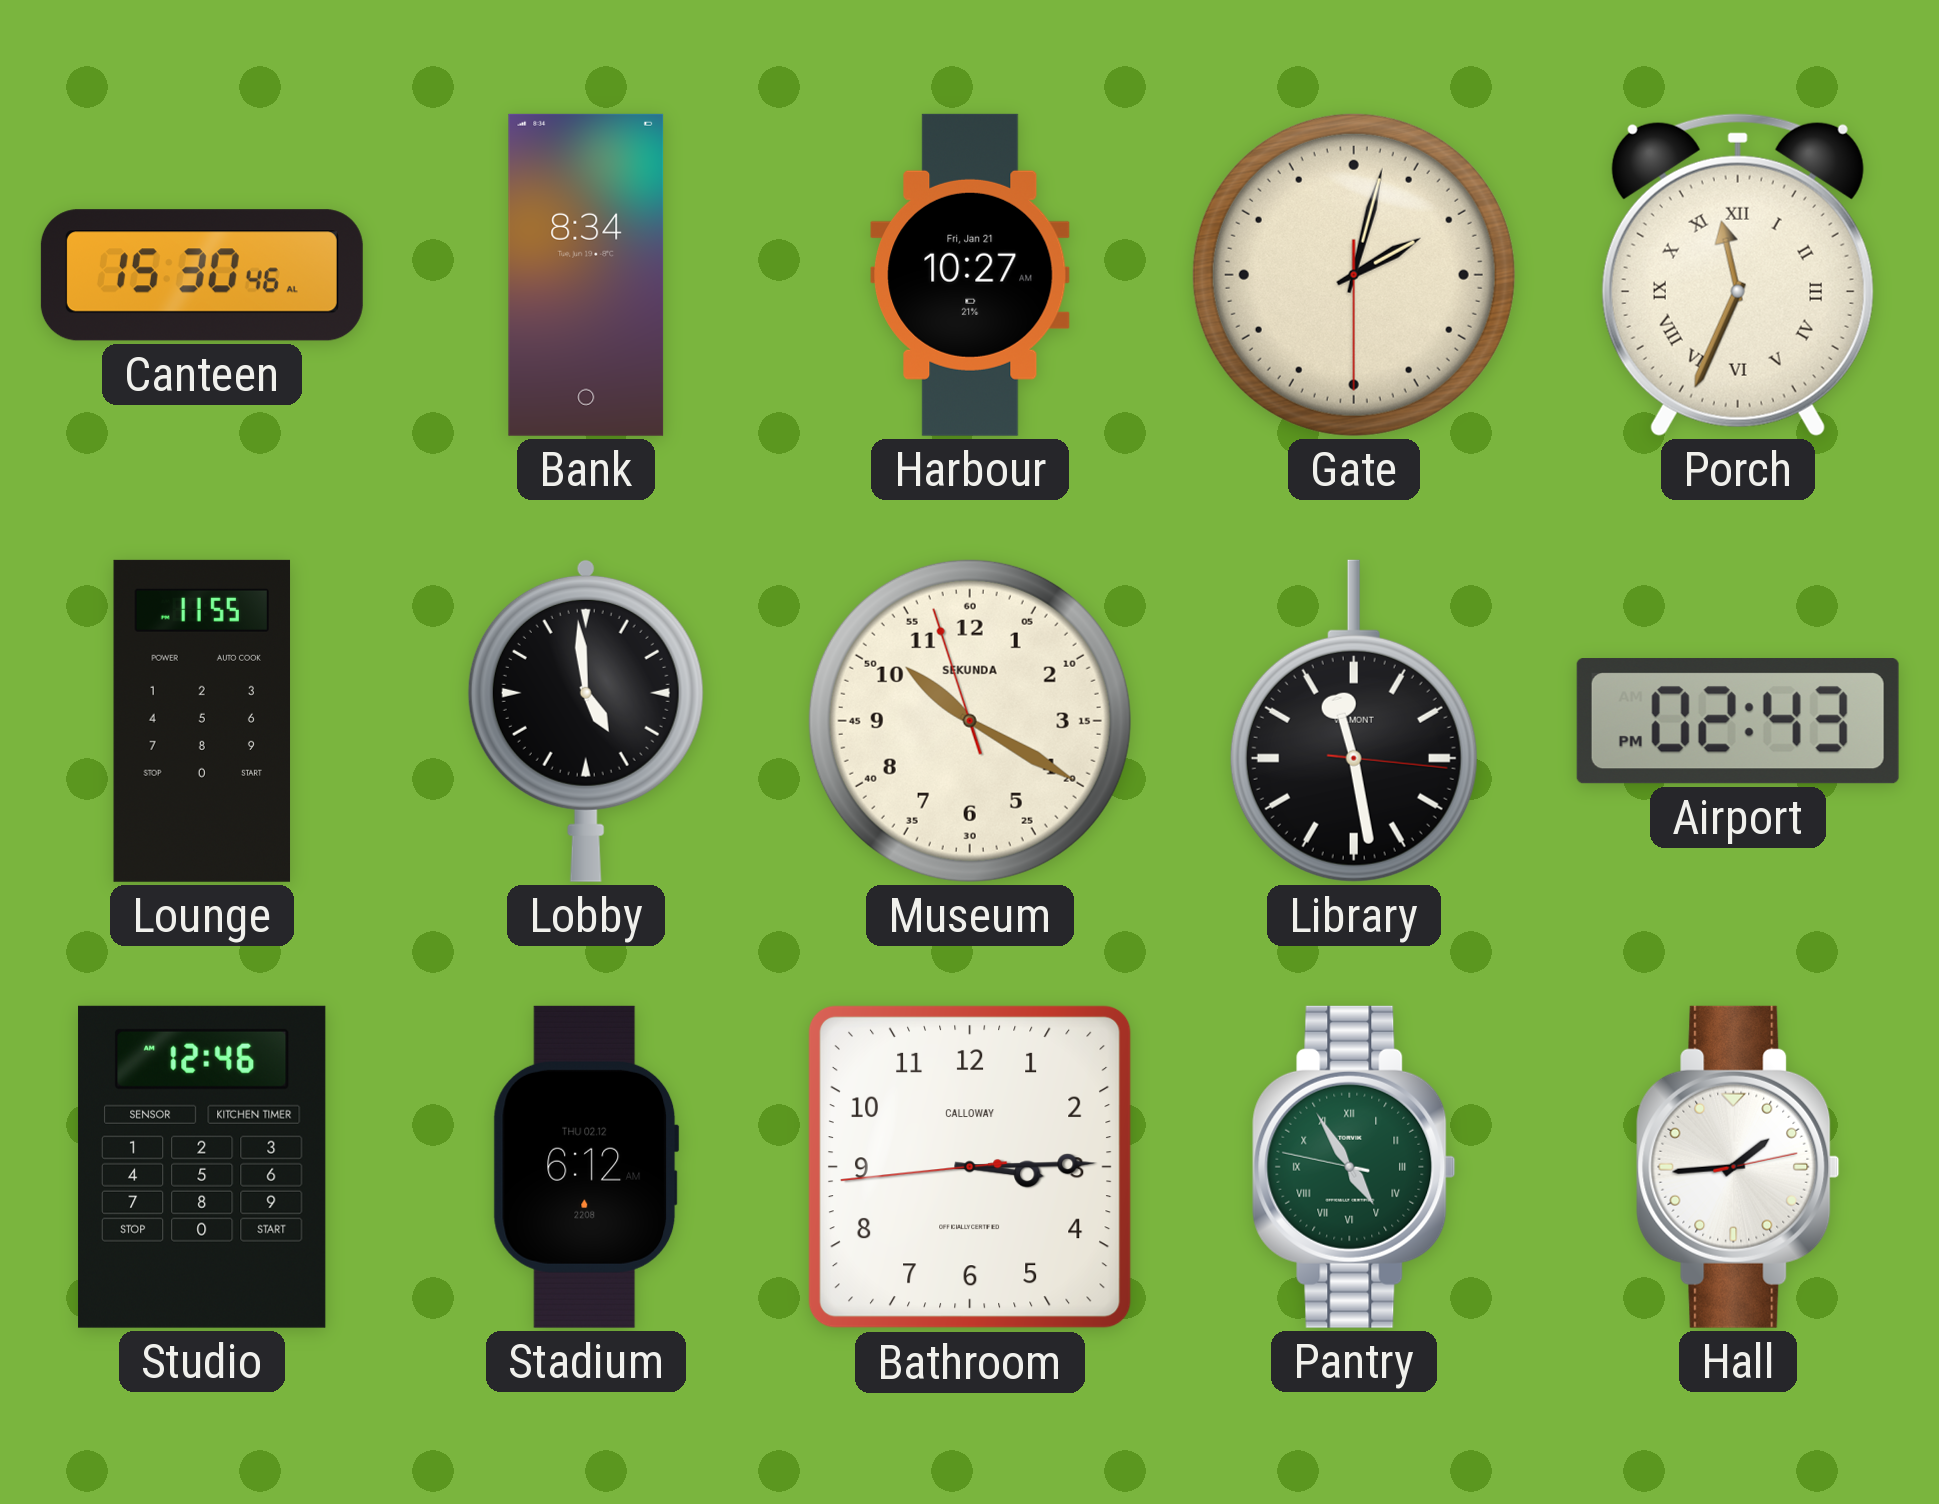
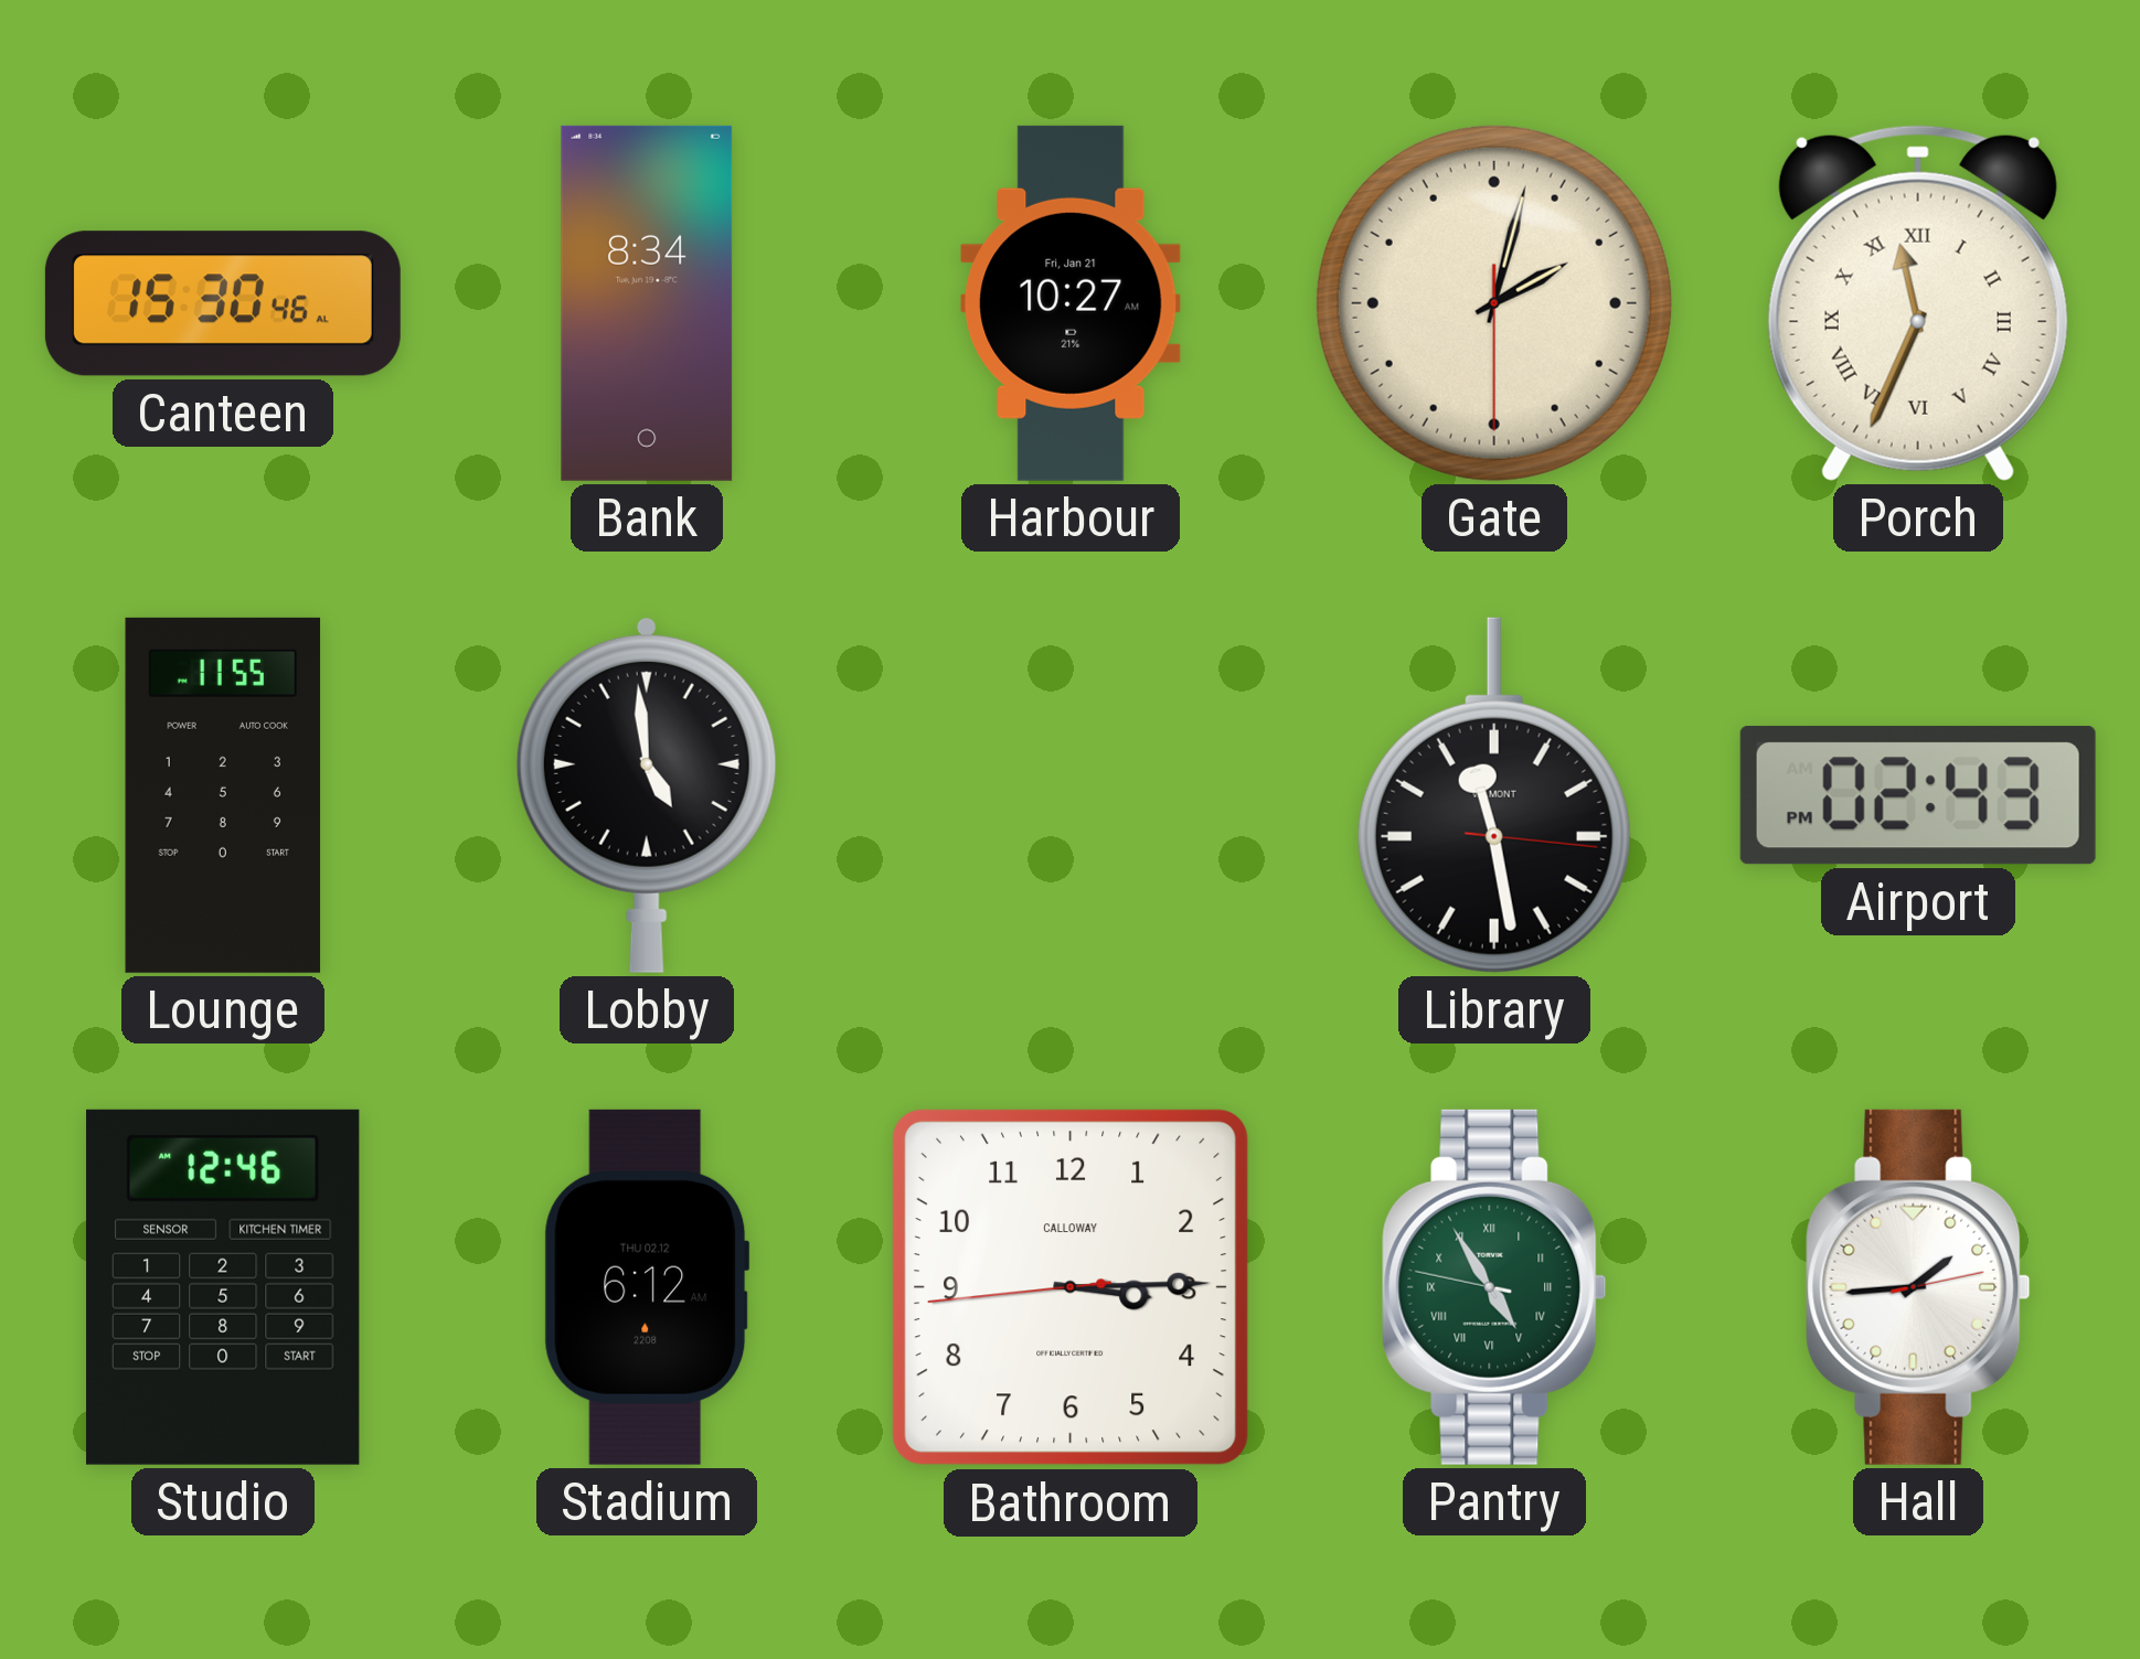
Museum: 10:19 -> none (970, 721)
